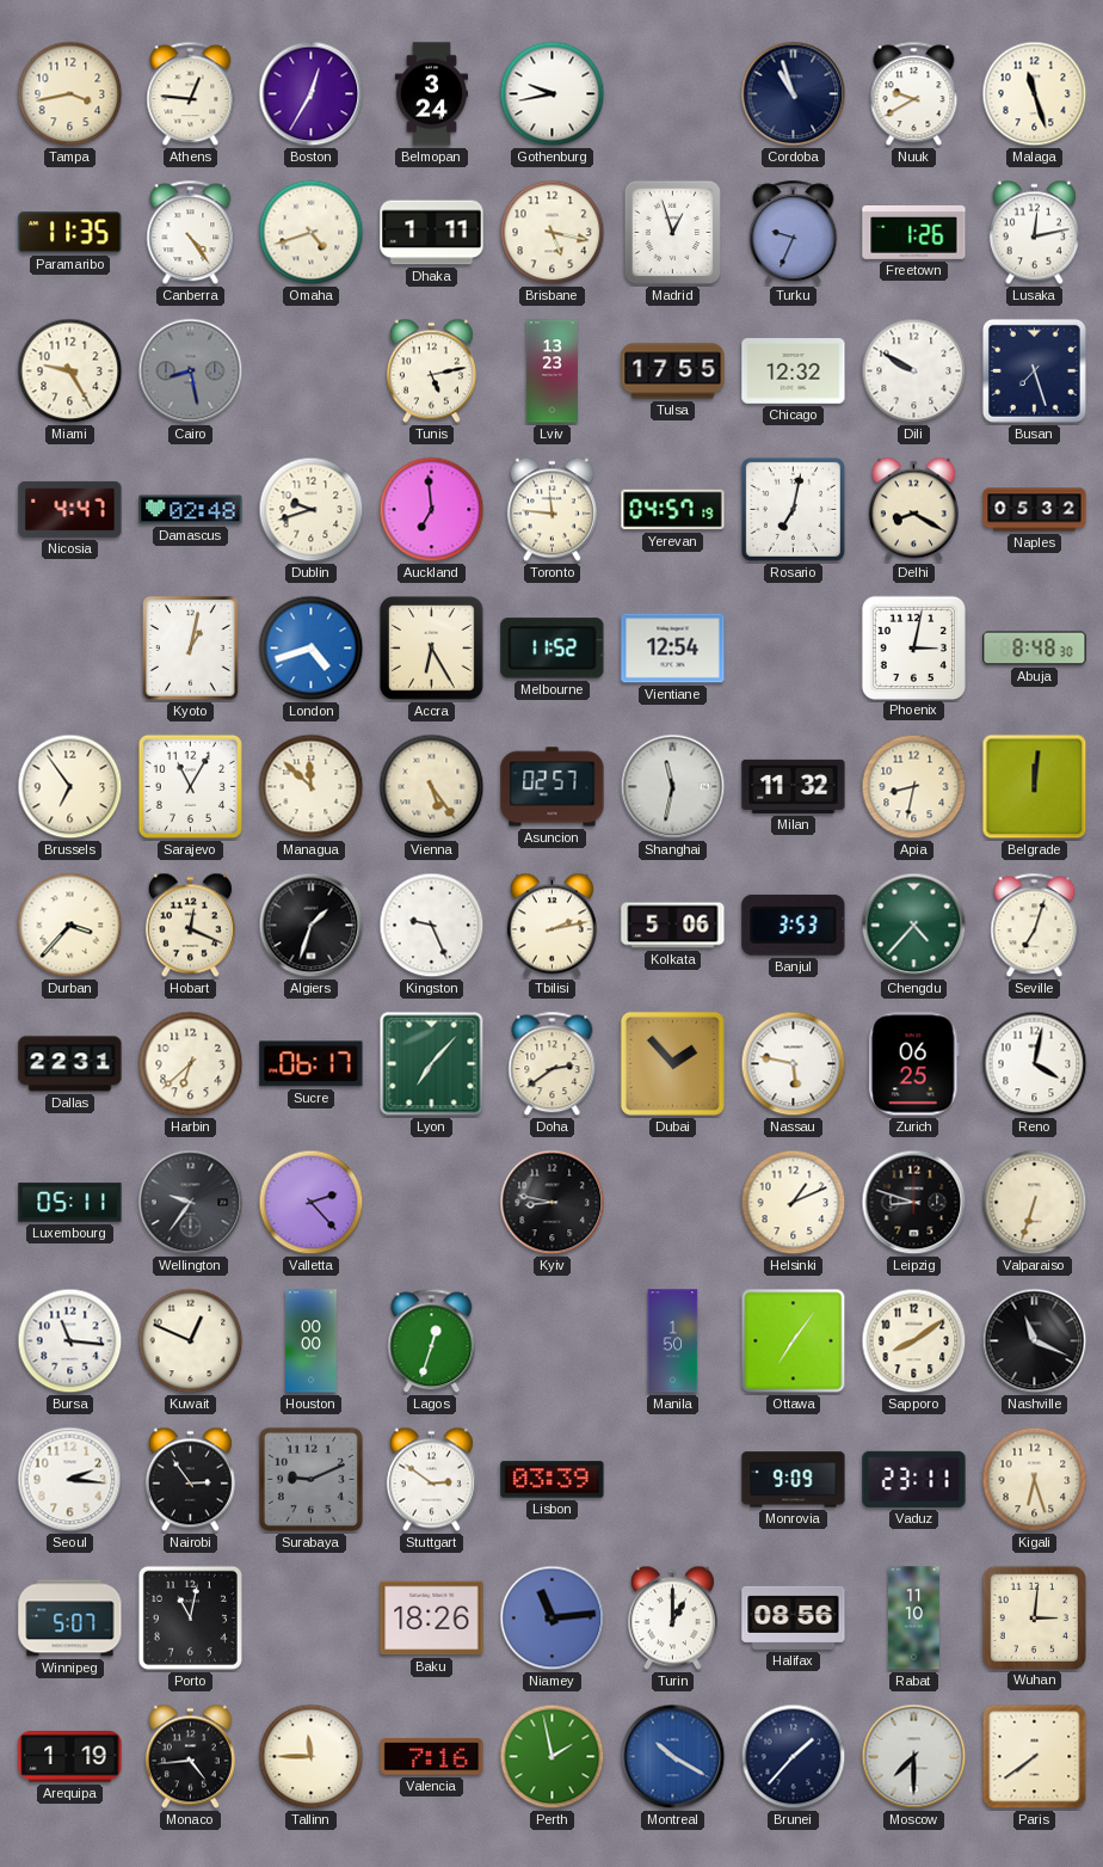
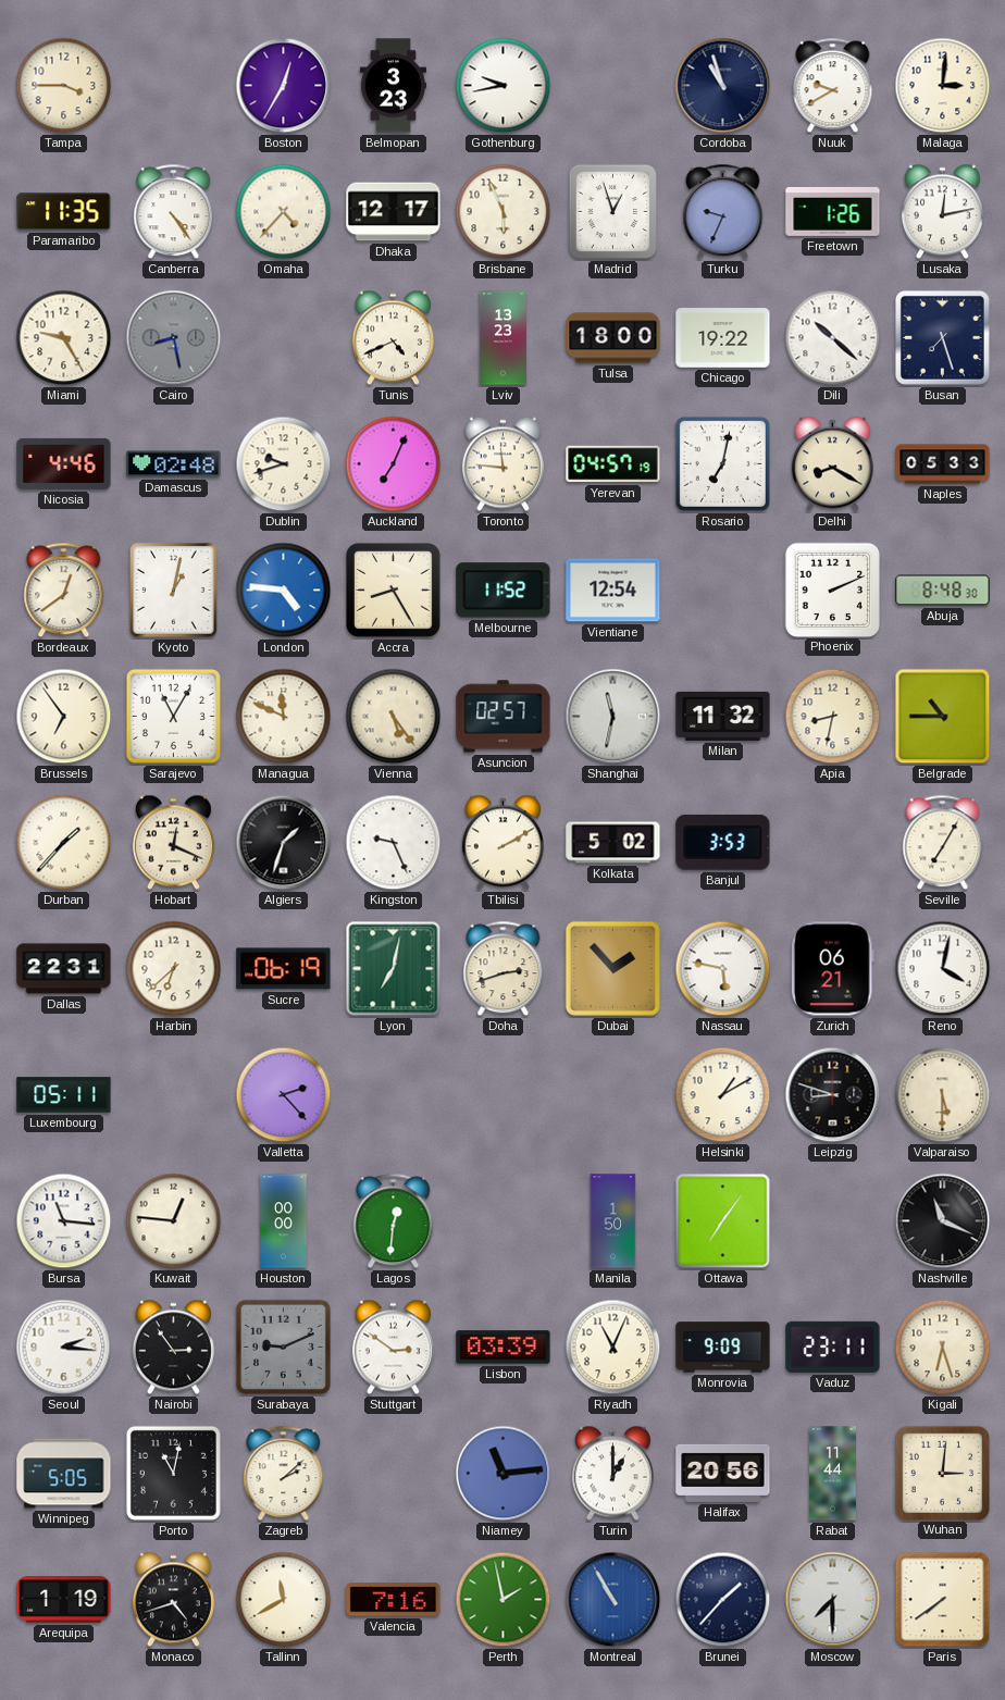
Tampa: 3:43 -> 3:45 (64, 86)
Athens: 12:46 -> none (191, 94)
Belmopan: 3:24 -> 3:23 (393, 86)
Malaga: 11:27 -> 3:01 (943, 86)
Omaha: 4:42 -> 4:37 (284, 212)
Dhaka: 1:11 -> 12:17 (394, 212)
Brisbane: 5:17 -> 5:56 (504, 212)
Tunis: 5:13 -> 4:41 (393, 338)
Tulsa: 17:55 -> 18:00 (613, 338)
Chicago: 12:32 -> 19:22 (723, 338)
Dili: 9:50 -> 10:22 (833, 338)
Nicosia: 4:47 -> 4:46 (64, 463)
Auckland: 6:59 -> 7:04 (394, 464)
Naples: 05:32 -> 05:33 (943, 464)
Bordeaux: none -> 12:39 (64, 591)
London: 4:42 -> 4:46 (284, 591)
Accra: 6:25 -> 8:25 (394, 591)
Phoenix: 3:02 -> 2:11 (832, 590)
Managua: 11:52 -> 11:49 (284, 717)
Belgrade: 12:01 -> 10:45 (943, 717)
Durban: 3:37 -> 1:37 (64, 843)
Tbilisi: 2:13 -> 2:10 (502, 843)
Kolkata: 5:06 -> 5:02 (613, 843)
Chengdu: 4:37 -> none (914, 926)
Seville: 7:03 -> 7:05 (943, 843)
Sucre: 06:17 -> 06:19 (284, 969)
Lyon: 7:07 -> 7:02 (394, 969)
Doha: 2:39 -> 2:42 (504, 969)
Zurich: 06:25 -> 06:21 (832, 969)
Wellington: 9:36 -> none (191, 1203)
Kyiv: 8:47 -> none (553, 1203)
Helsinki: 1:11 -> 1:10 (723, 1095)
Valparaiso: 6:33 -> 5:30 (943, 1095)
Kuwait: 12:49 -> 12:46 (174, 1221)
Lagos: 12:33 -> 12:31 (394, 1221)
Sapporo: 8:09 -> none (914, 1341)
Riyadh: none -> 11:04 (613, 1348)
Winnipeg: 5:07 -> 5:05 (64, 1474)
Zagreb: none -> 2:08 (284, 1474)
Baku: 18:26 -> none (432, 1619)
Halifax: 08:56 -> 20:56 (723, 1473)
Rabat: 11:10 -> 11:44 (833, 1474)
Monaco: 4:44 -> 4:42 (173, 1600)
Tallinn: 11:45 -> 11:40 (284, 1600)
Montreal: 10:20 -> 10:55 (613, 1600)
